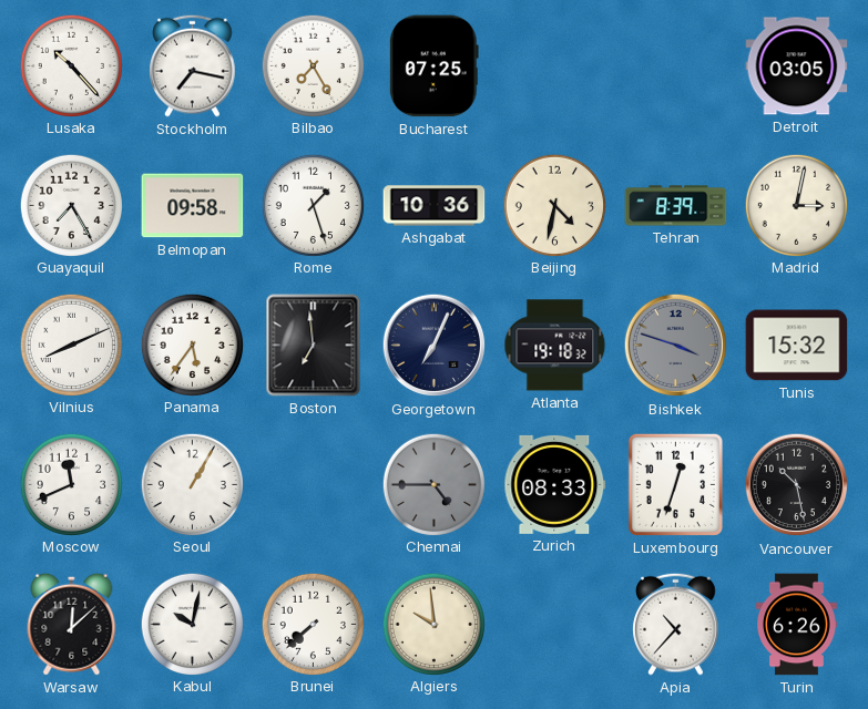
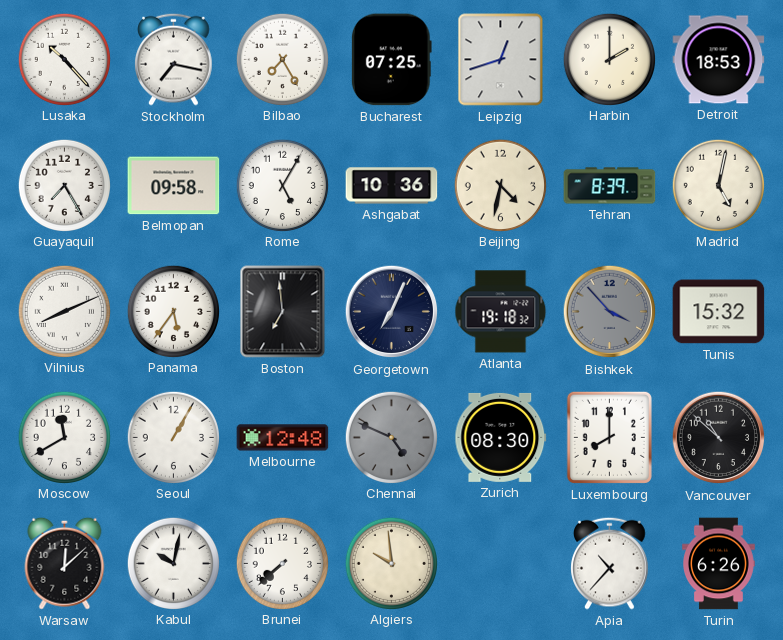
Leipzig: none -> 12:42 (501, 60)
Harbin: none -> 2:00 (609, 59)
Detroit: 03:05 -> 18:53 (719, 60)
Rome: 1:27 -> 5:05 (282, 185)
Madrid: 3:02 -> 5:02 (718, 185)
Bishkek: 3:48 -> 3:53 (610, 312)
Moscow: 11:41 -> 11:40 (64, 437)
Melbourne: none -> 12:48 (283, 438)
Chennai: 4:45 -> 4:49 (391, 437)
Zurich: 08:33 -> 08:30 (501, 437)
Luxembourg: 12:33 -> 8:00 (609, 437)
Vancouver: 10:28 -> 10:52 (719, 438)
